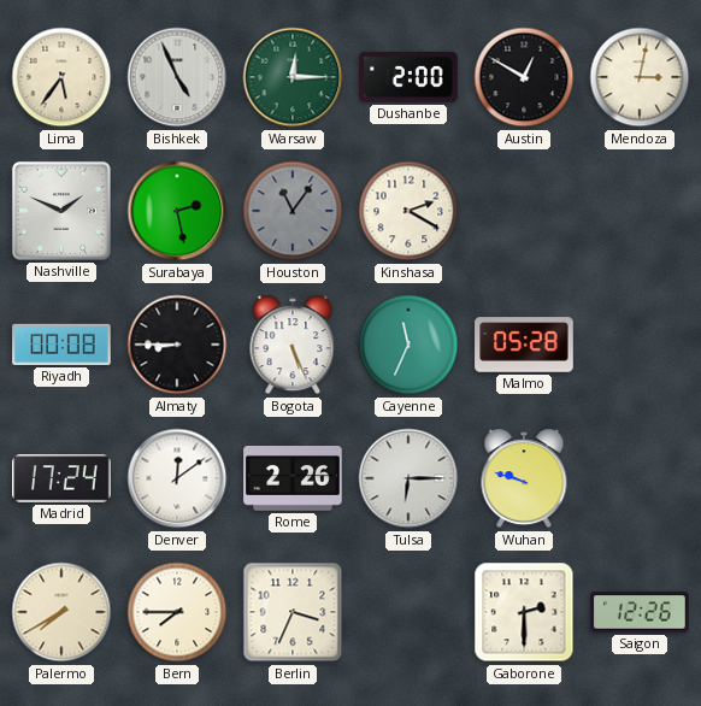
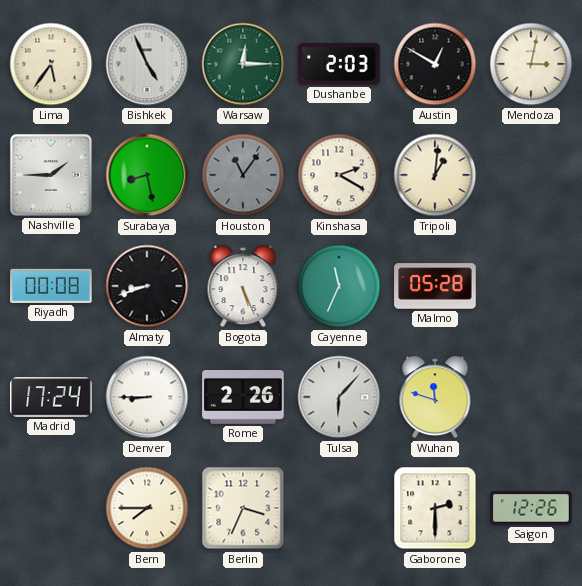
Dushanbe: 2:00 -> 2:03 (339, 65)
Nashville: 1:49 -> 1:45 (51, 175)
Surabaya: 2:28 -> 8:28 (147, 175)
Tripoli: none -> 1:01 (435, 175)
Almaty: 8:45 -> 8:42 (147, 286)
Denver: 12:09 -> 8:45 (147, 397)
Tulsa: 6:15 -> 6:07 (339, 397)
Wuhan: 9:48 -> 11:48 (435, 397)
Palermo: 7:40 -> none (61, 612)
